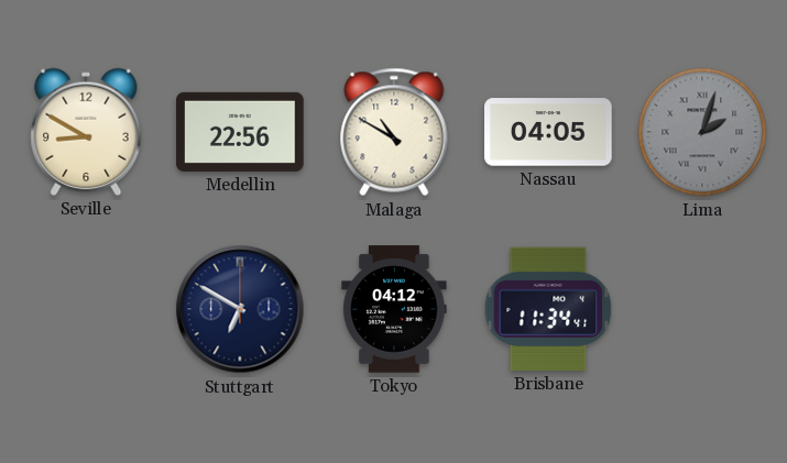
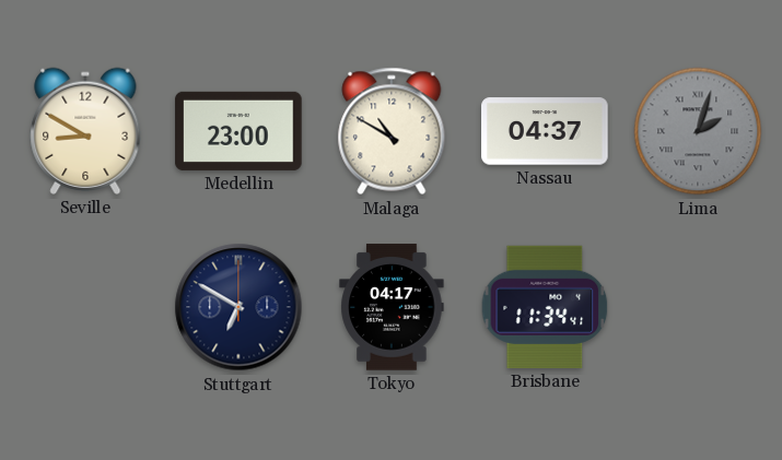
Medellin: 22:56 -> 23:00 (238, 131)
Nassau: 04:05 -> 04:37 (545, 131)
Tokyo: 04:12 -> 04:17 (392, 307)
